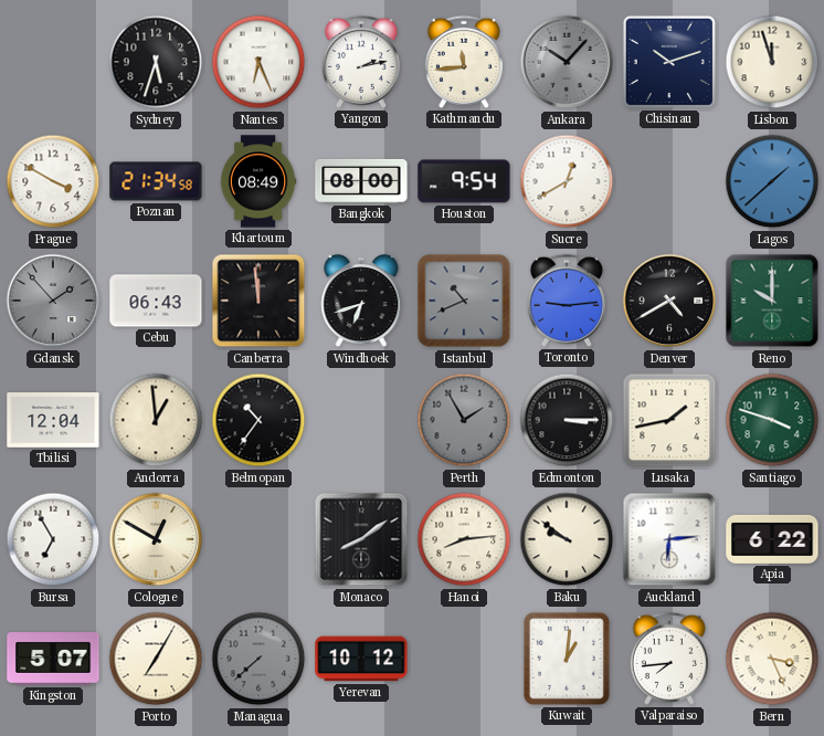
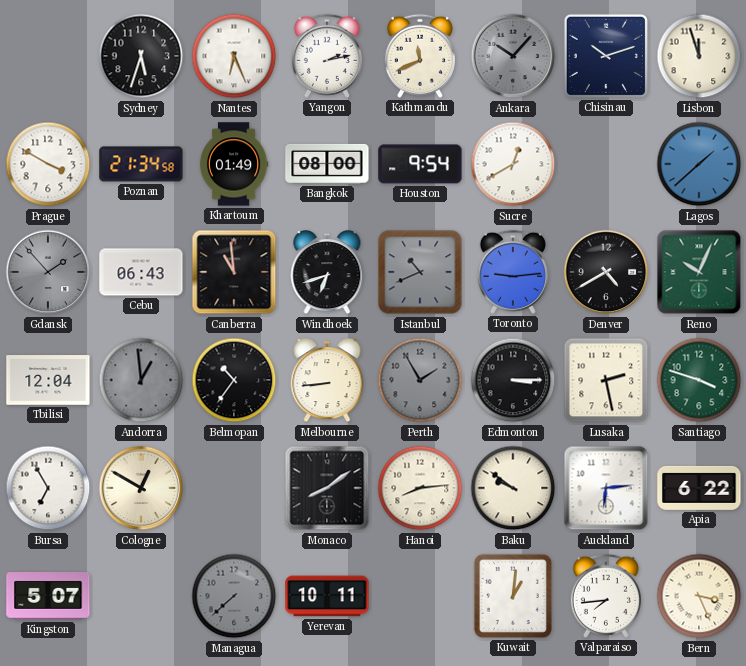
Kathmandu: 11:44 -> 11:41 (420, 56)
Khartoum: 08:49 -> 01:49 (234, 164)
Canberra: 11:59 -> 10:59 (234, 272)
Reno: 10:00 -> 10:04 (699, 272)
Andorra dial: cream -> grey (141, 380)
Melbourne: none -> 8:44 (327, 381)
Lusaka: 1:43 -> 2:28 (606, 380)
Porto: 7:05 -> none (156, 659)
Yerevan: 10:12 -> 10:11 (327, 596)
